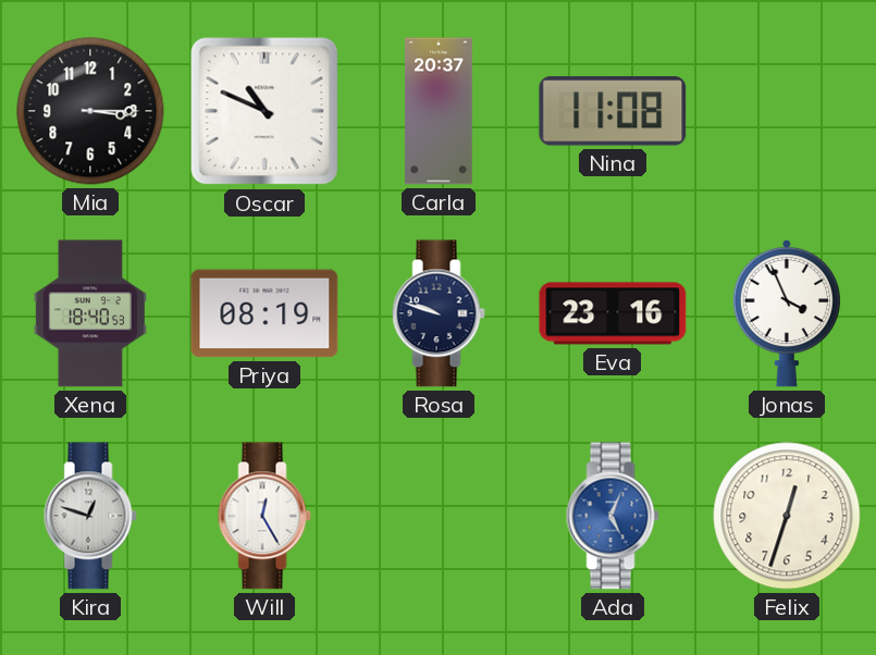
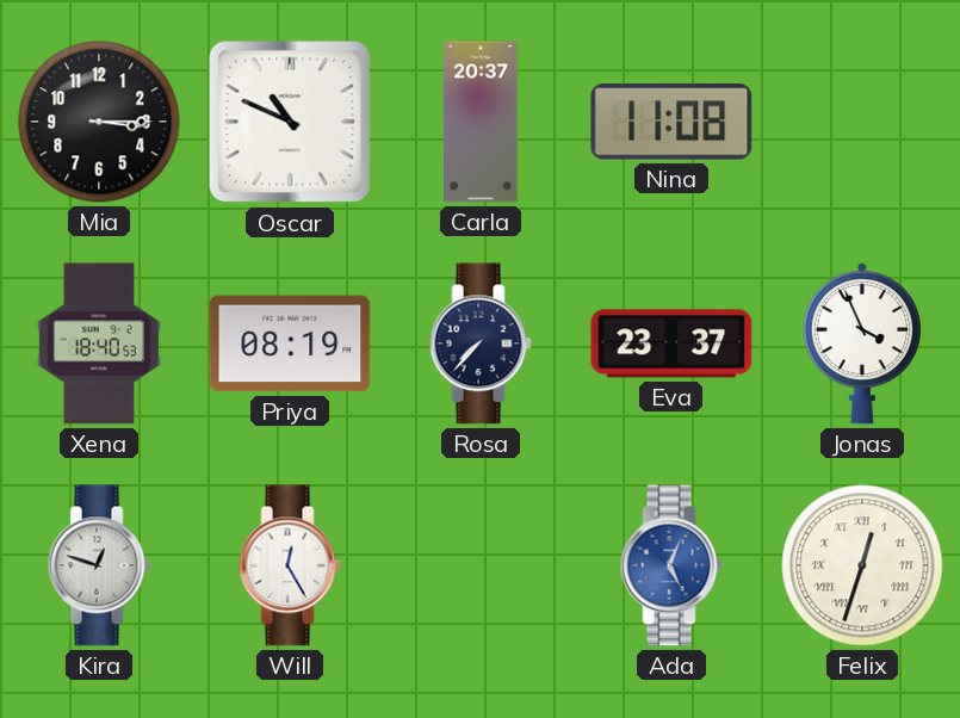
Rosa: 9:48 -> 7:37 (481, 343)
Eva: 23:16 -> 23:37 (671, 343)
Felix numerals: Arabic -> Roman (862, 565)
